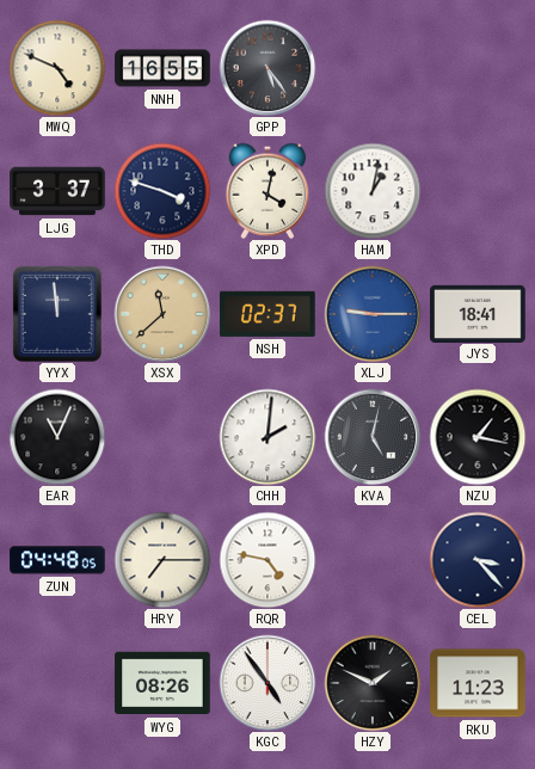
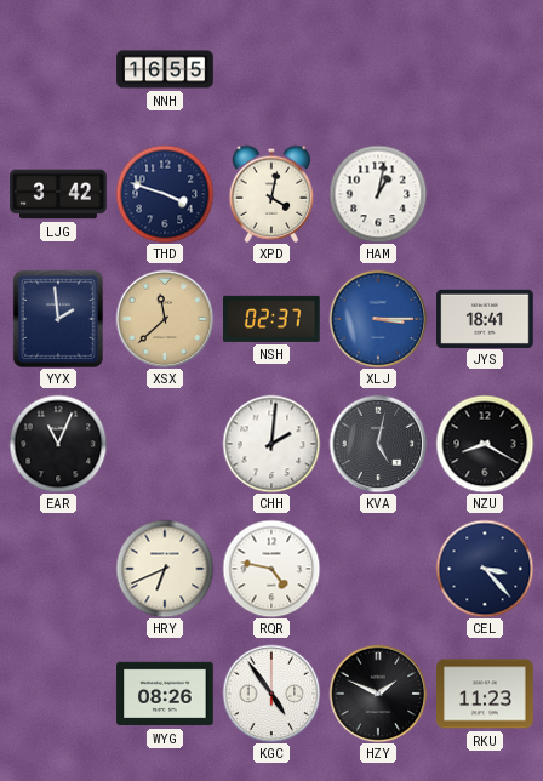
MWQ: 4:49 -> none (57, 68)
GPP: 5:24 -> none (267, 68)
LJG: 3:37 -> 3:42 (58, 194)
YYX: 11:59 -> 1:59 (58, 319)
XLJ: 9:15 -> 3:15 (378, 319)
NZU: 1:17 -> 8:20 (485, 444)
ZUN: 04:48 -> none (57, 560)
HRY: 7:15 -> 6:41 (165, 569)
